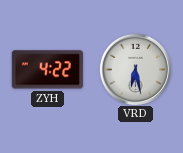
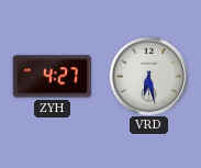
ZYH: 4:22 -> 4:27 (52, 77)
